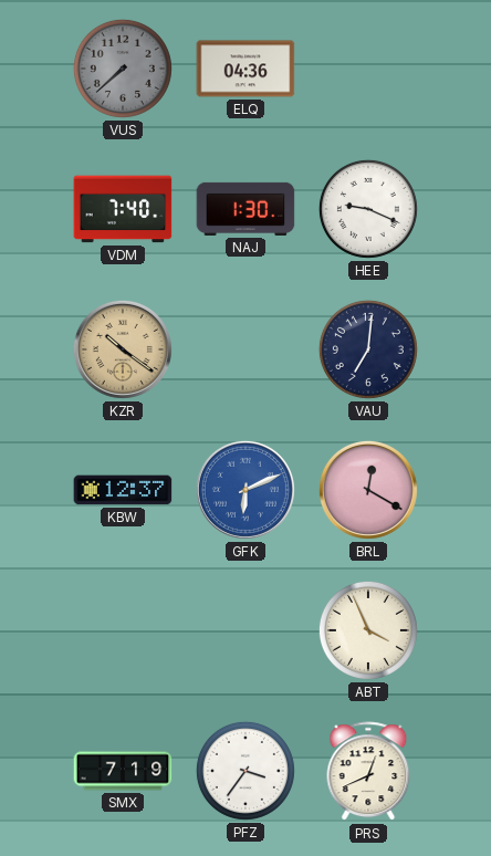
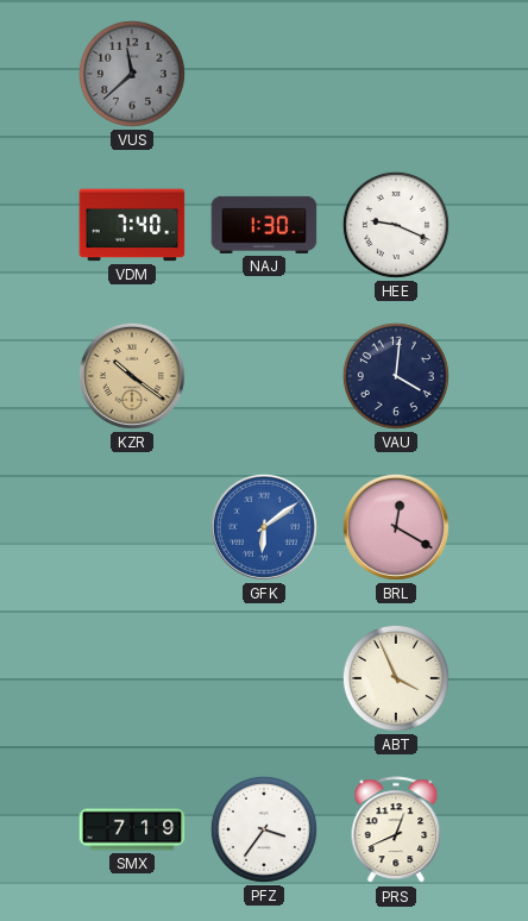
VUS: 7:38 -> 11:38 (132, 74)
ELQ: 04:36 -> none (245, 69)
VAU: 7:01 -> 4:01 (396, 376)
KBW: 12:37 -> none (123, 490)
GFK: 6:11 -> 6:09 (264, 527)
